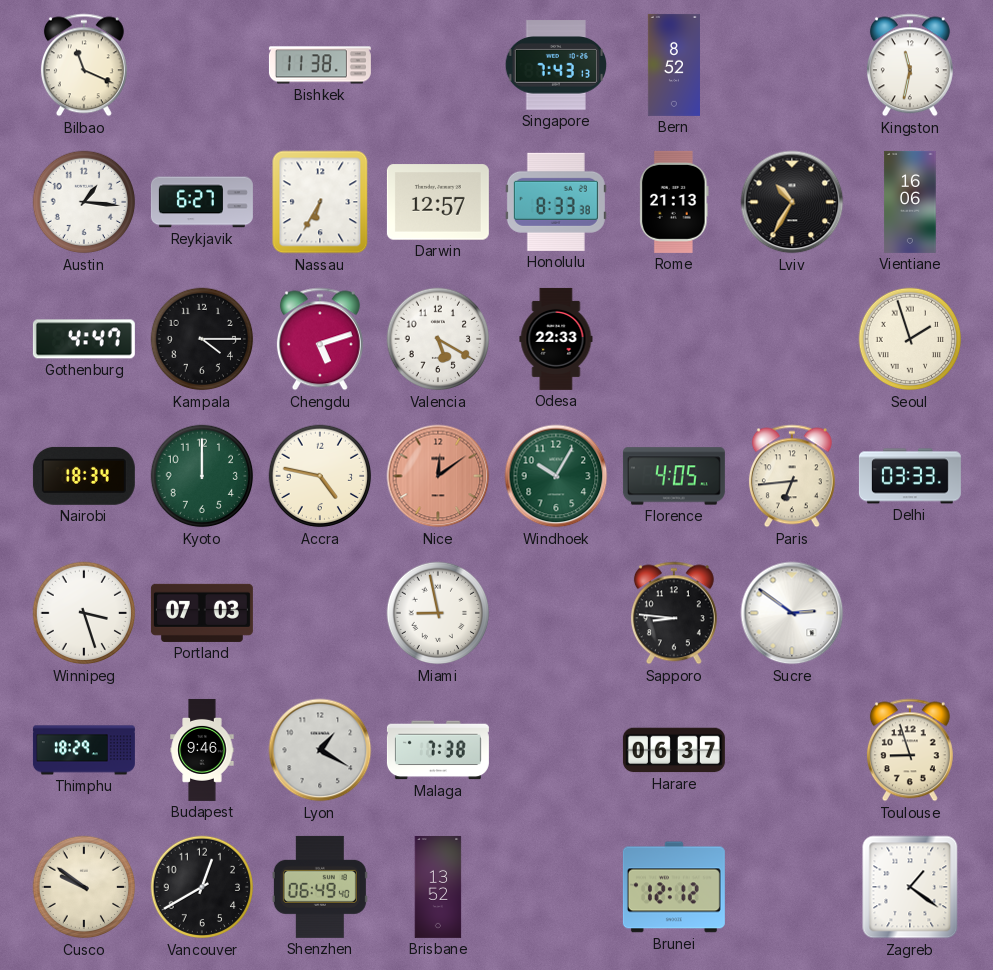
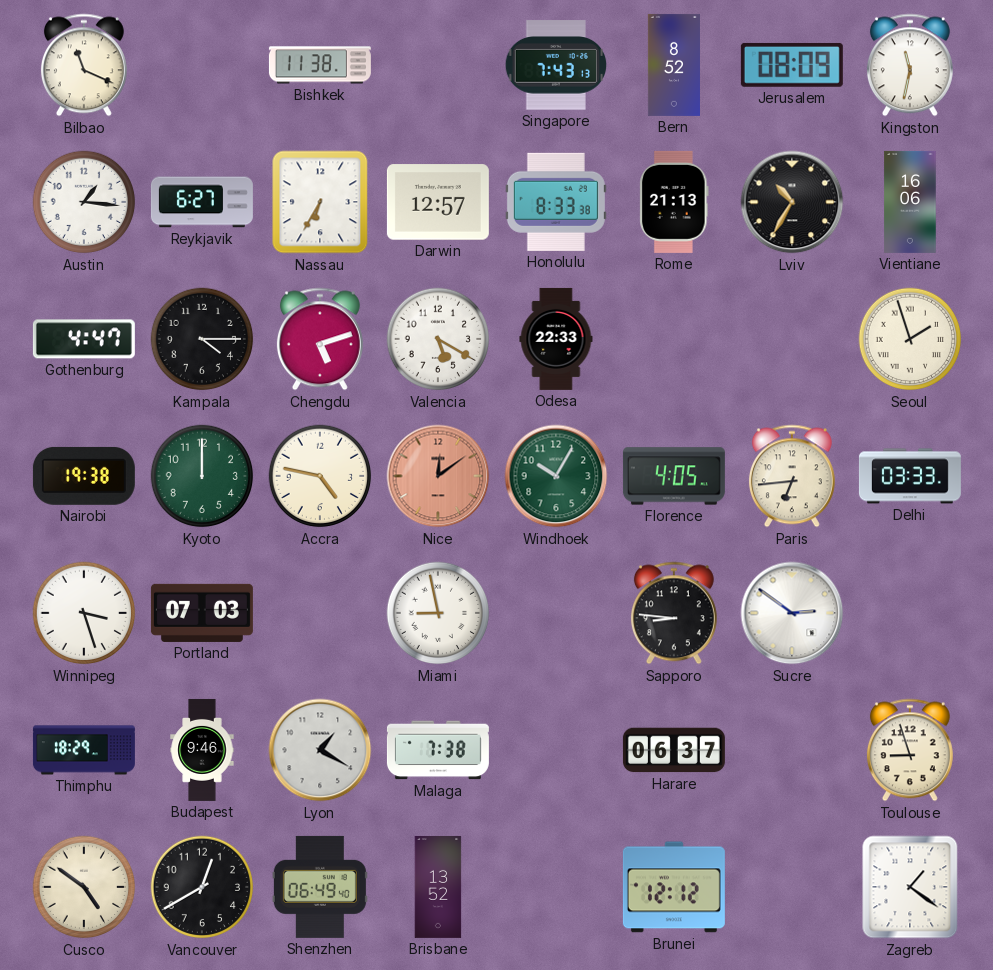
Jerusalem: none -> 08:09 (792, 65)
Nairobi: 18:34 -> 19:38 (84, 476)
Cusco: 9:51 -> 4:51 (84, 887)
